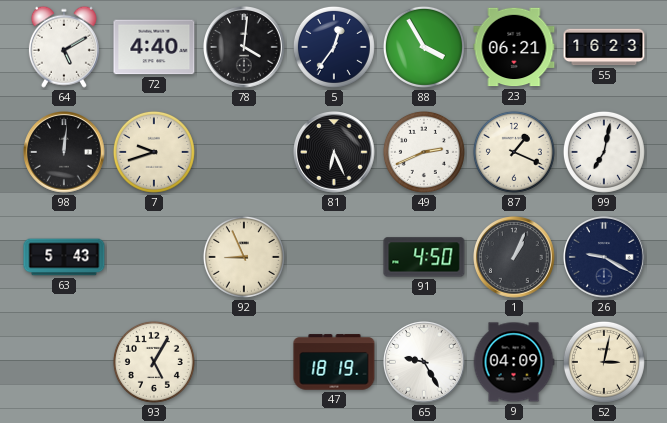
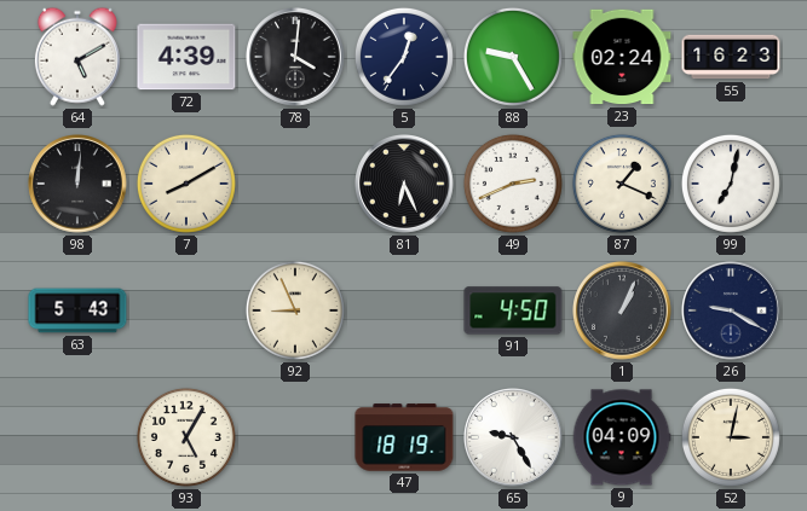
72: 4:40 -> 4:39 (186, 57)
88: 3:55 -> 9:25 (513, 57)
23: 06:21 -> 02:24 (622, 57)
7: 9:42 -> 8:10 (186, 184)
